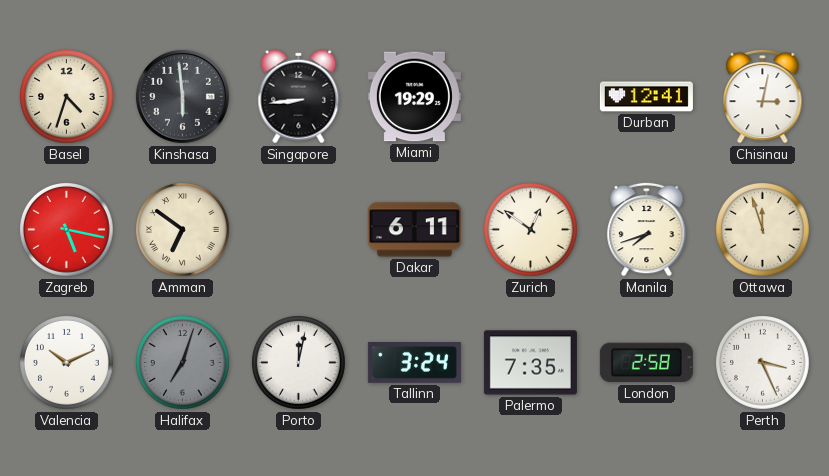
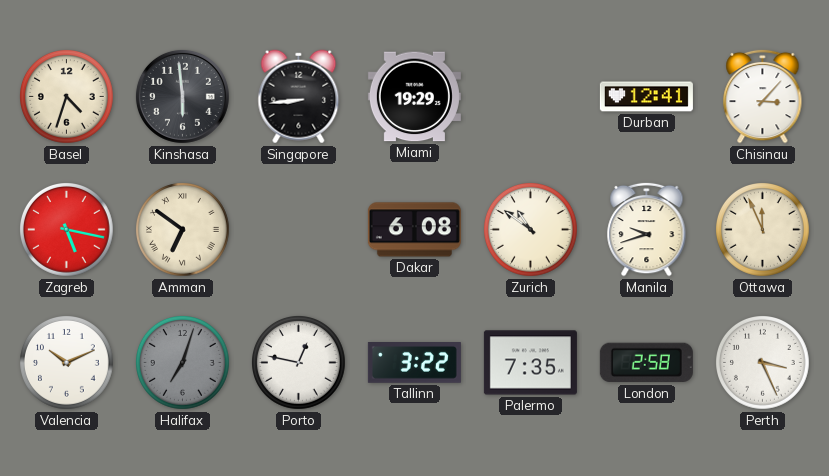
Chisinau: 3:02 -> 3:07 (763, 96)
Dakar: 6:11 -> 6:08 (414, 230)
Zurich: 12:51 -> 10:51 (531, 230)
Manila: 7:42 -> 9:42 (647, 229)
Ottawa: 11:57 -> 11:56 (763, 230)
Porto: 12:02 -> 12:47 (299, 363)
Tallinn: 3:24 -> 3:22 (414, 363)
